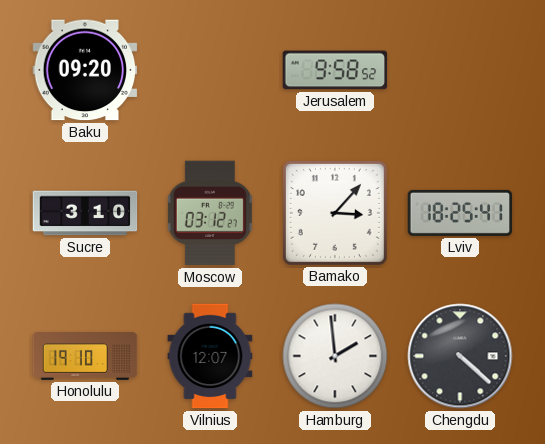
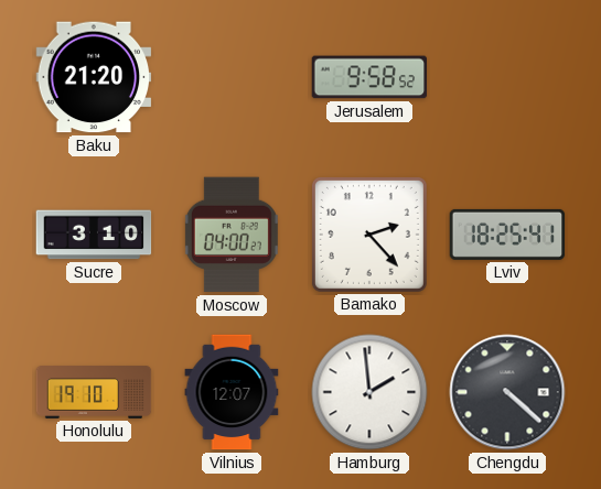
Baku: 09:20 -> 21:20 (94, 77)
Moscow: 03:12 -> 04:00 (232, 235)
Bamako: 3:07 -> 2:23 (369, 235)
